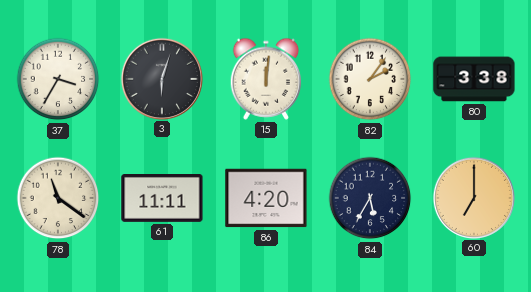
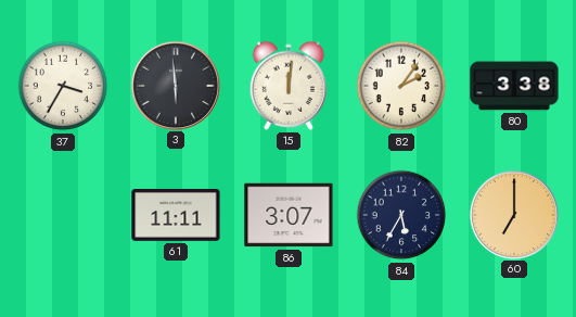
3: 6:03 -> 5:59 (175, 85)
78: 11:21 -> none (58, 198)
86: 4:20 -> 3:07 (289, 215)
